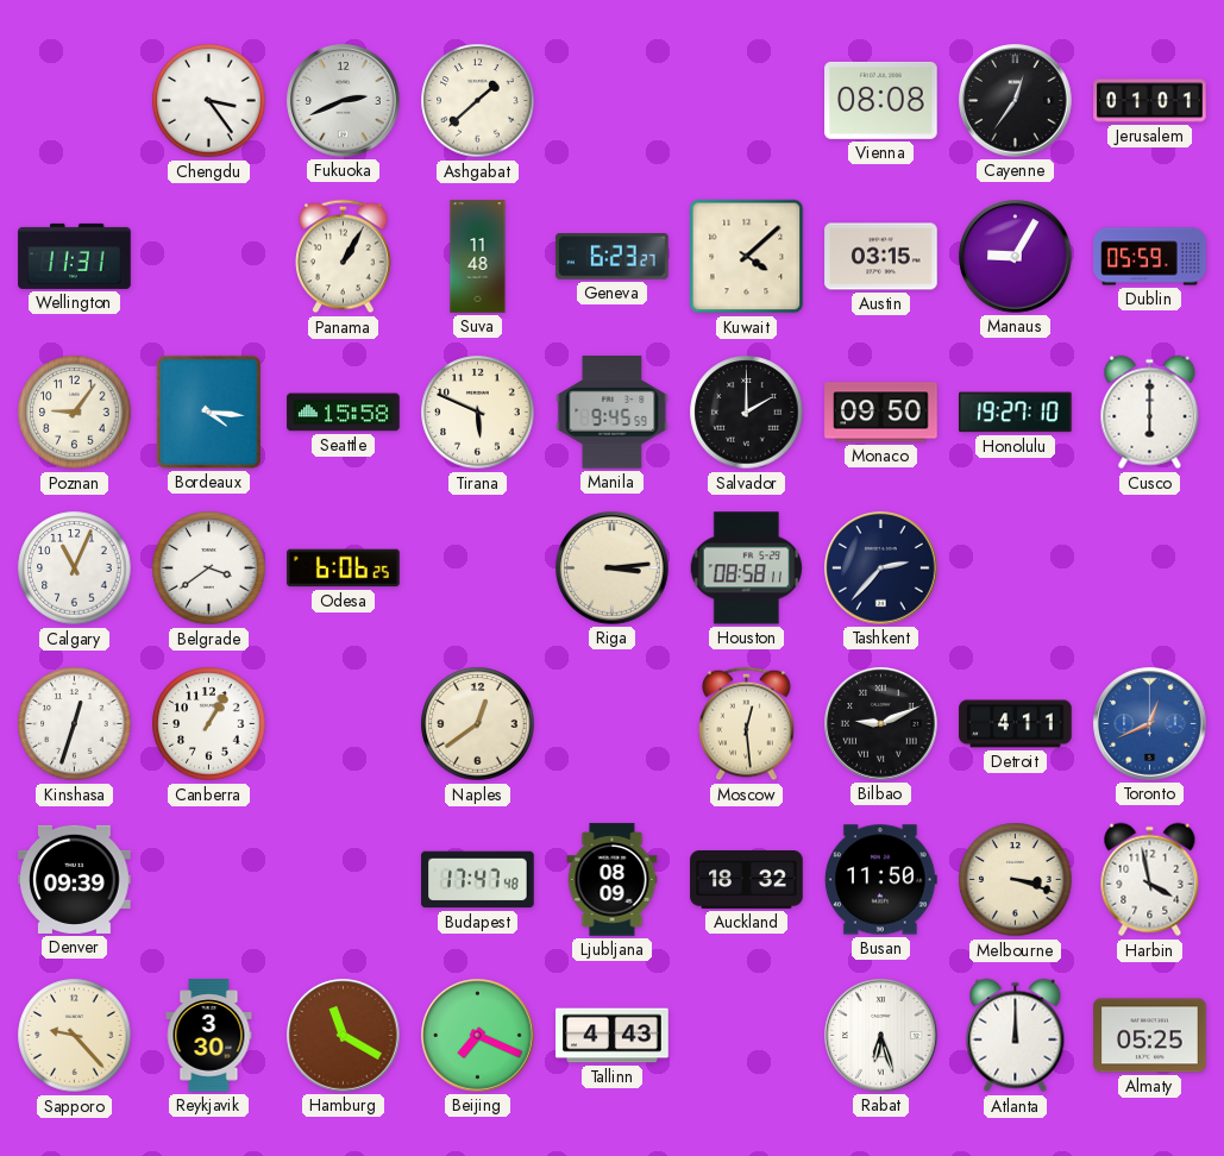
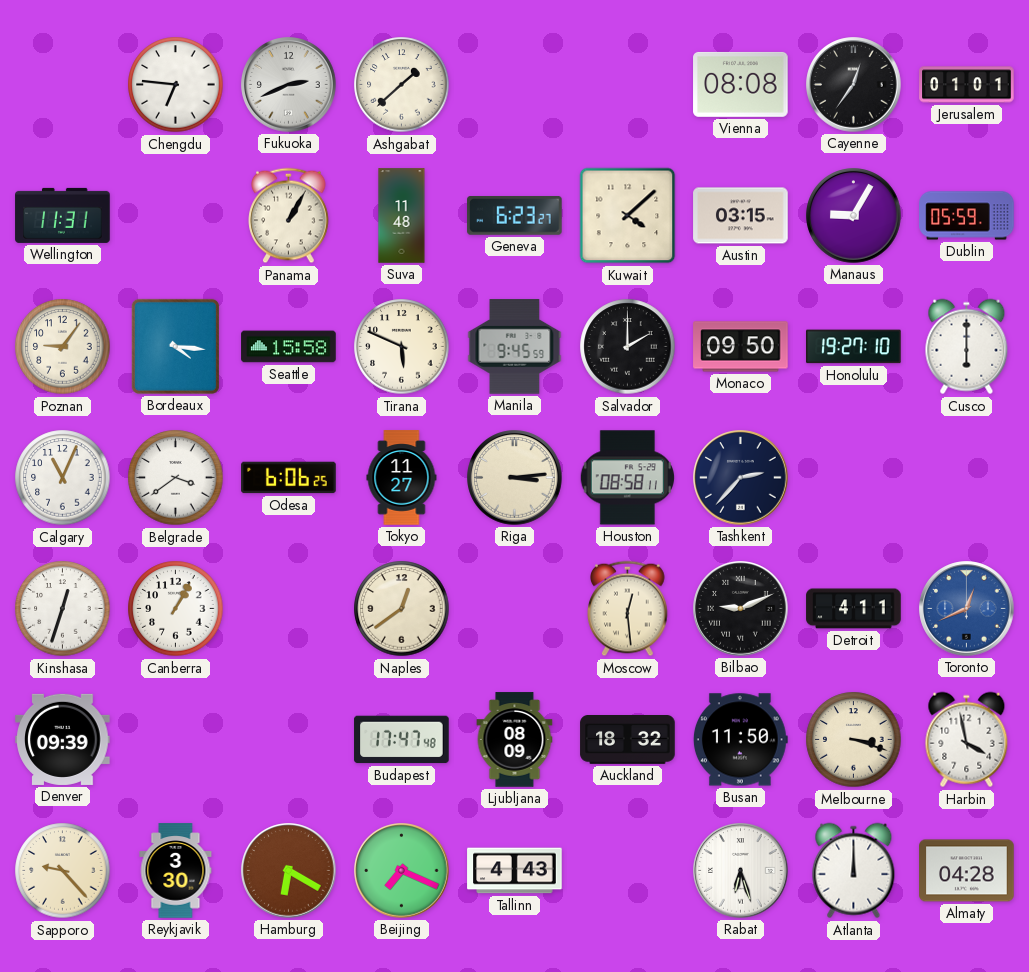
Chengdu: 3:24 -> 6:46 (176, 85)
Tokyo: none -> 11:27 (402, 478)
Hamburg: 11:20 -> 6:20 (289, 871)
Almaty: 05:25 -> 04:28 (967, 871)
